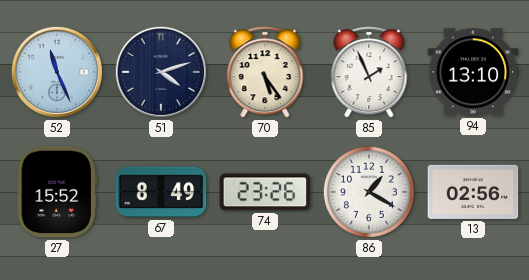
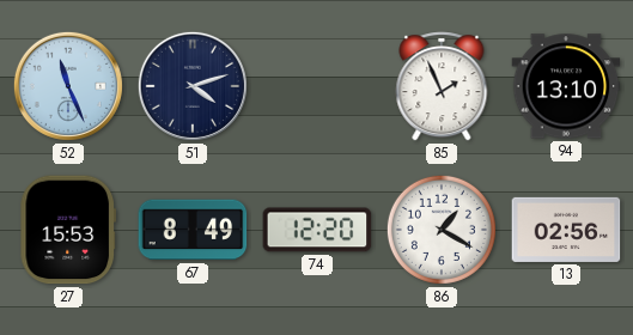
70: 5:24 -> none (265, 72)
27: 15:52 -> 15:53 (67, 230)
74: 23:26 -> 12:20 (317, 230)
